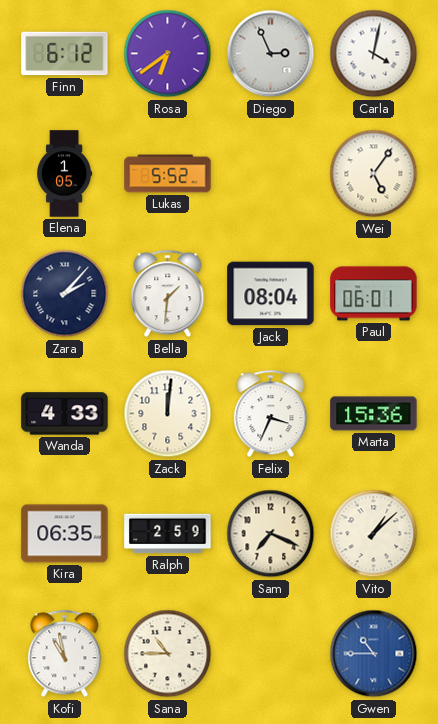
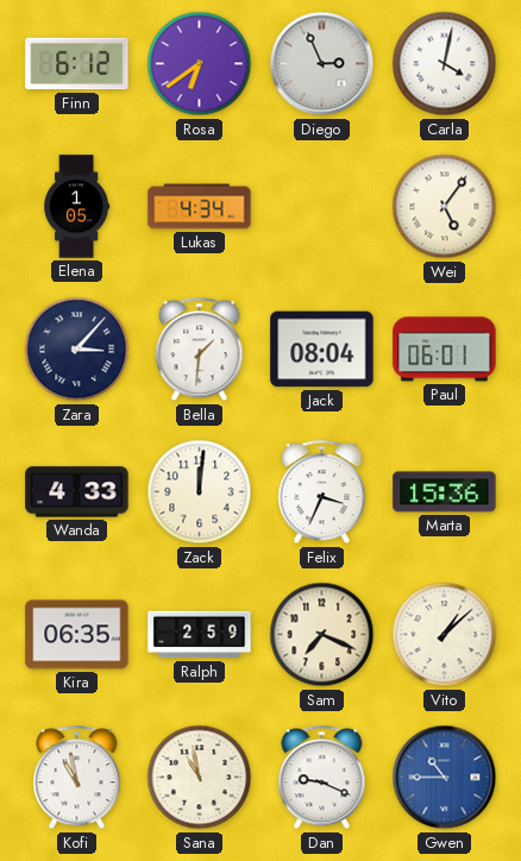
Lukas: 5:52 -> 4:34 (200, 207)
Zara: 2:07 -> 3:07 (77, 350)
Sana: 10:45 -> 10:58 (200, 778)
Dan: none -> 9:19 (322, 778)
